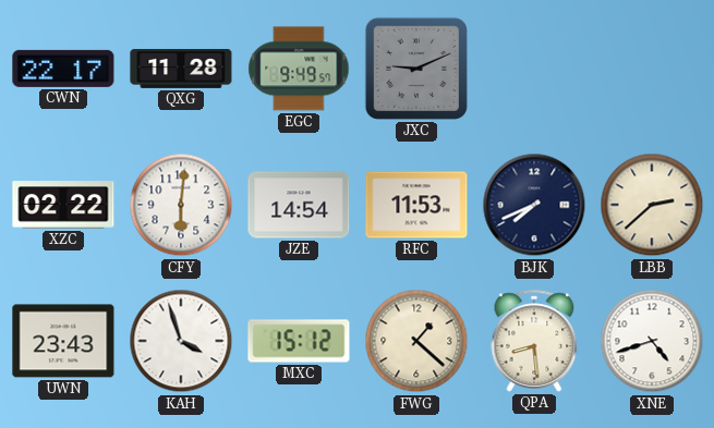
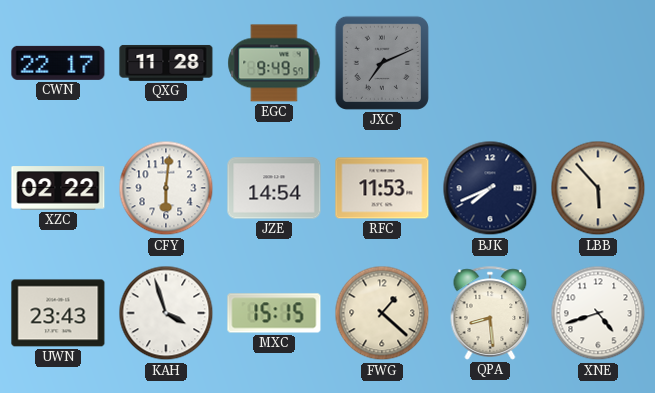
JXC: 9:11 -> 7:11 (382, 63)
LBB: 2:38 -> 5:53 (598, 188)
MXC: 15:12 -> 15:15 (274, 313)
